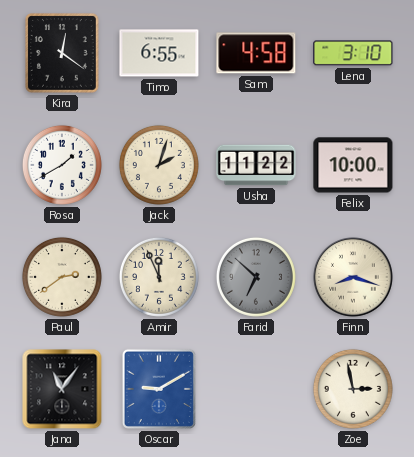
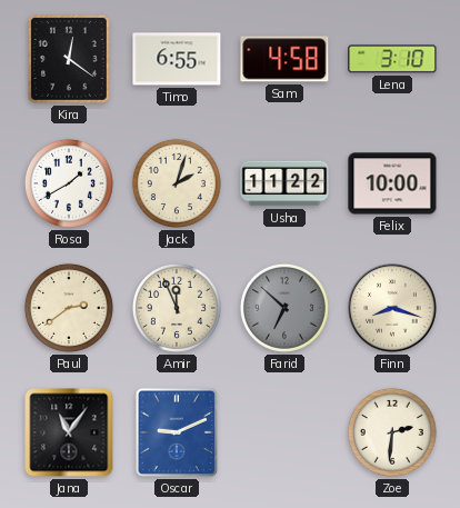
Oscar: 9:10 -> 9:11 (177, 432)
Zoe: 2:58 -> 2:31 (392, 432)
